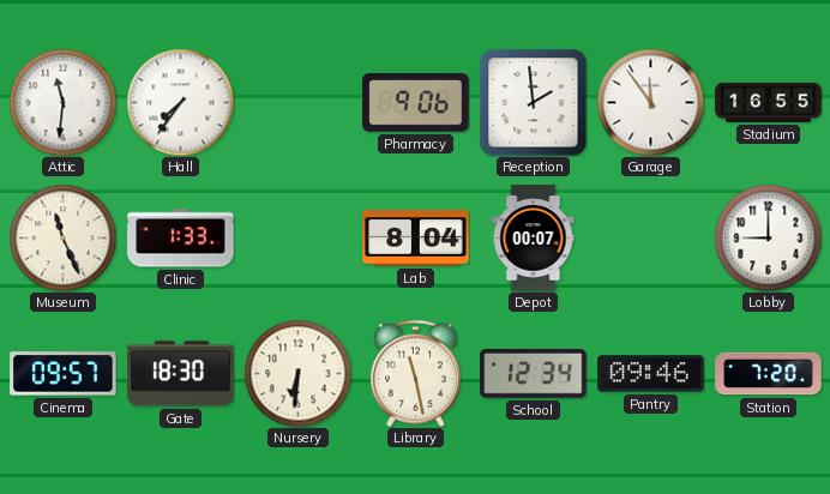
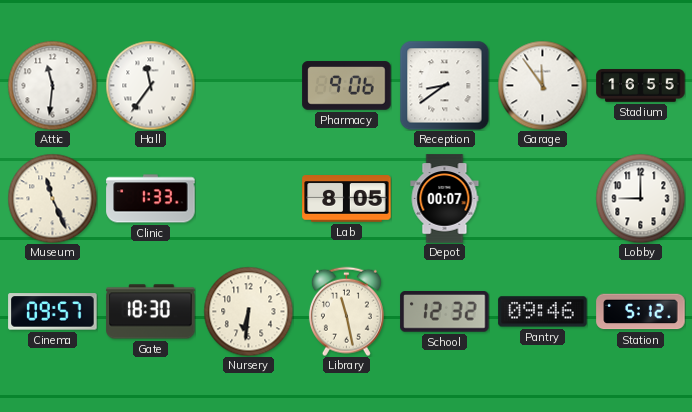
Hall: 7:36 -> 11:36 (150, 85)
Reception: 1:59 -> 8:39 (444, 85)
Lab: 8:04 -> 8:05 (347, 199)
School: 12:34 -> 12:32 (445, 312)
Station: 7:20 -> 5:12 (641, 312)
